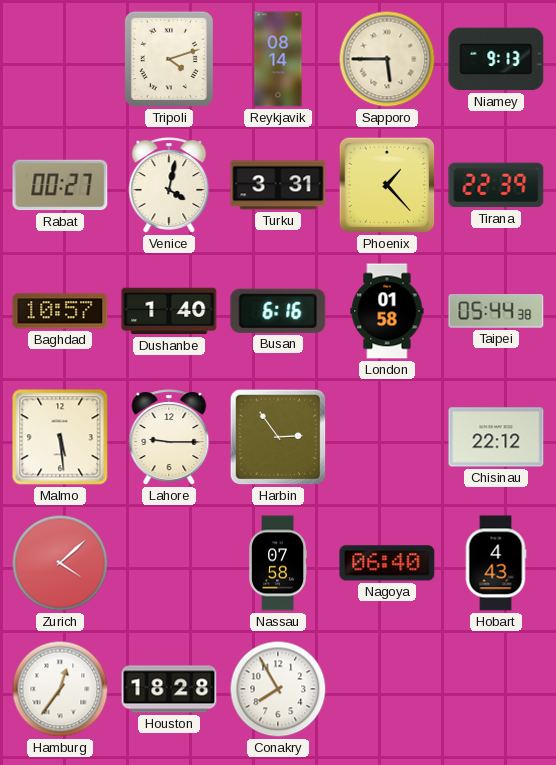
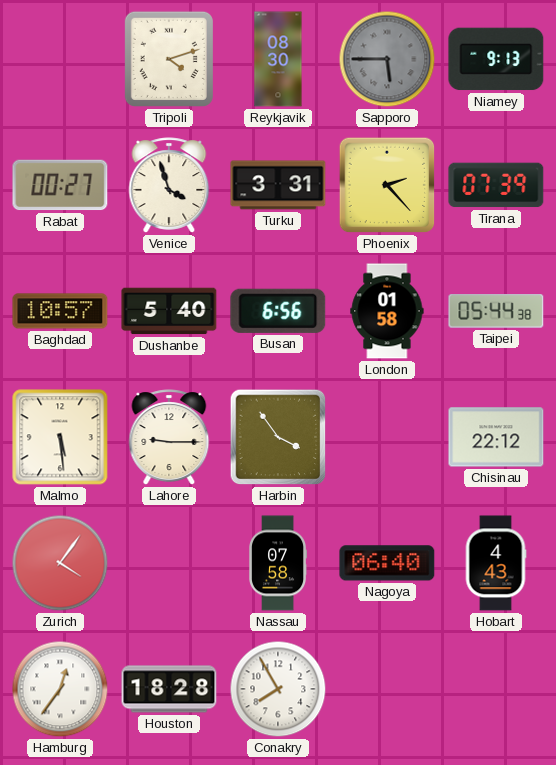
Reykjavik: 08:14 -> 08:30 (278, 59)
Sapporo dial: cream -> grey (387, 59)
Venice: 4:02 -> 3:57 (169, 185)
Phoenix: 1:23 -> 2:23 (387, 185)
Tirana: 22:39 -> 07:39 (496, 185)
Dushanbe: 1:40 -> 5:40 (169, 311)
Busan: 6:16 -> 6:56 (278, 311)
Harbin: 2:54 -> 3:54 (278, 437)
Zurich: 4:08 -> 4:06 (60, 563)
